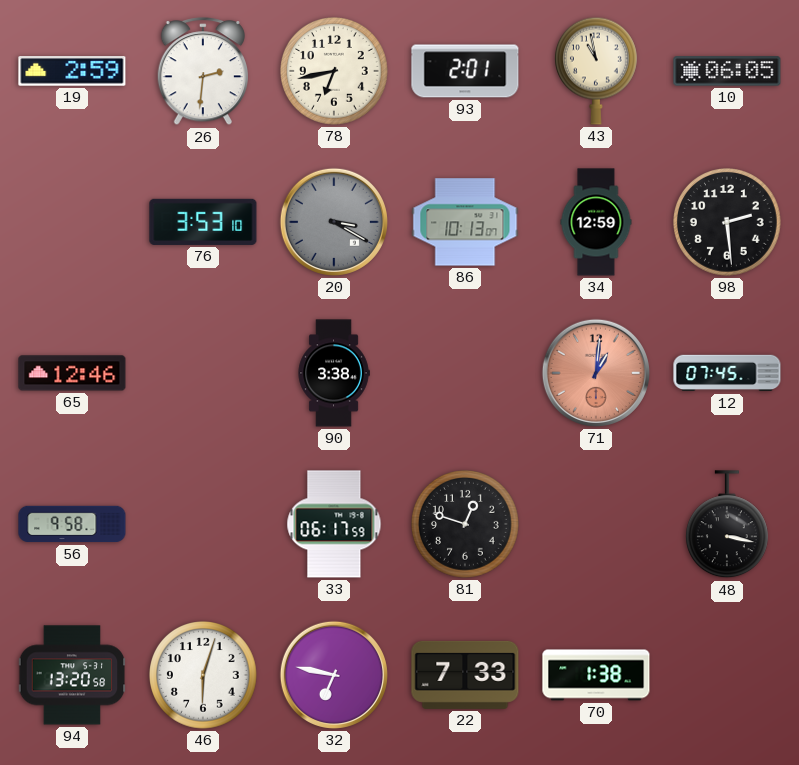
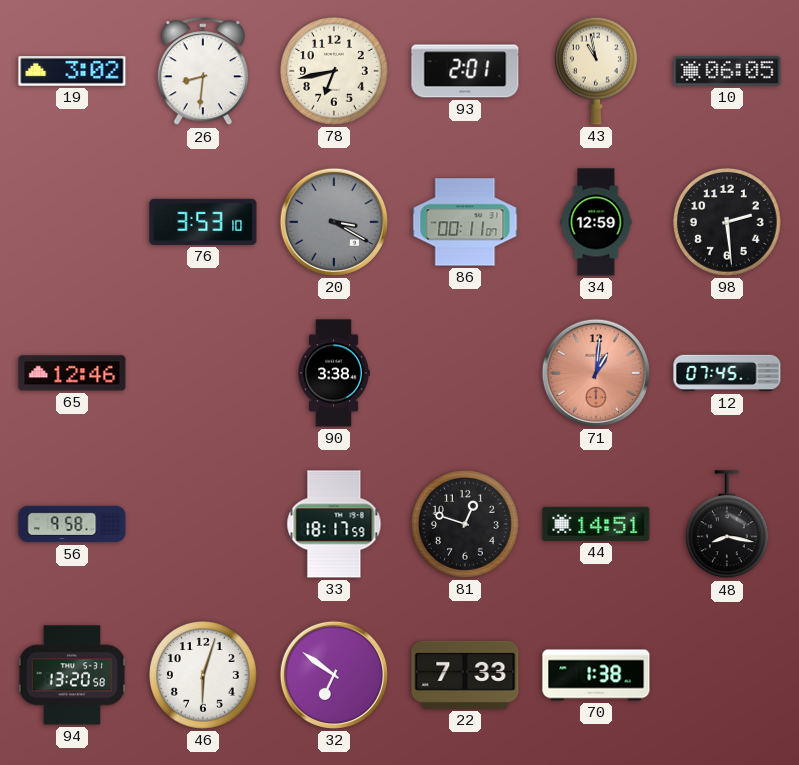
19: 2:59 -> 3:02 (72, 71)
26: 2:31 -> 8:31 (202, 72)
86: 10:13 -> 00:11 (465, 222)
33: 06:17 -> 18:17 (334, 524)
44: none -> 14:51 (596, 524)
48: 3:17 -> 8:17 (727, 525)
32: 6:47 -> 6:51 (334, 675)
